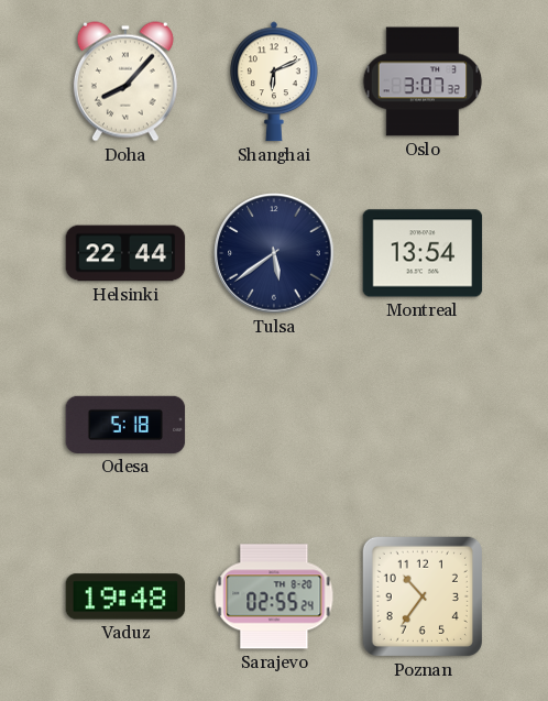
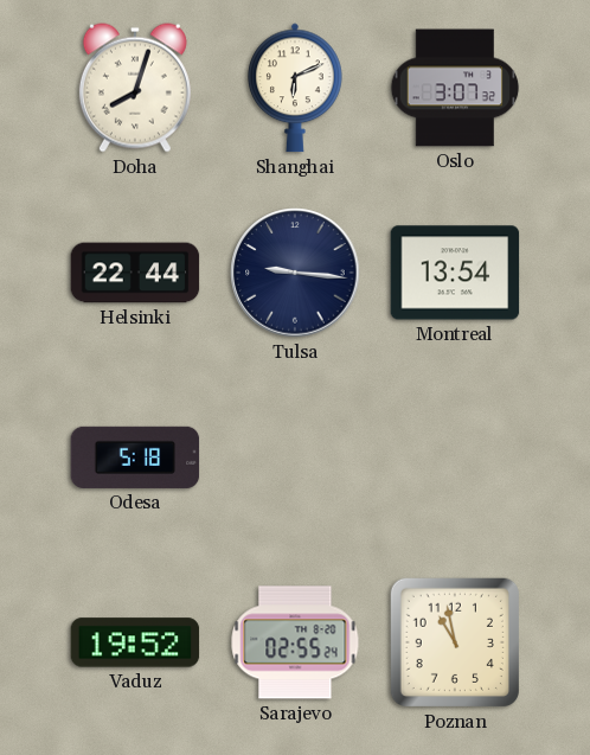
Doha: 8:07 -> 8:03 (135, 88)
Tulsa: 5:39 -> 9:16 (295, 273)
Vaduz: 19:48 -> 19:52 (135, 642)
Poznan: 10:36 -> 10:58 (455, 642)
